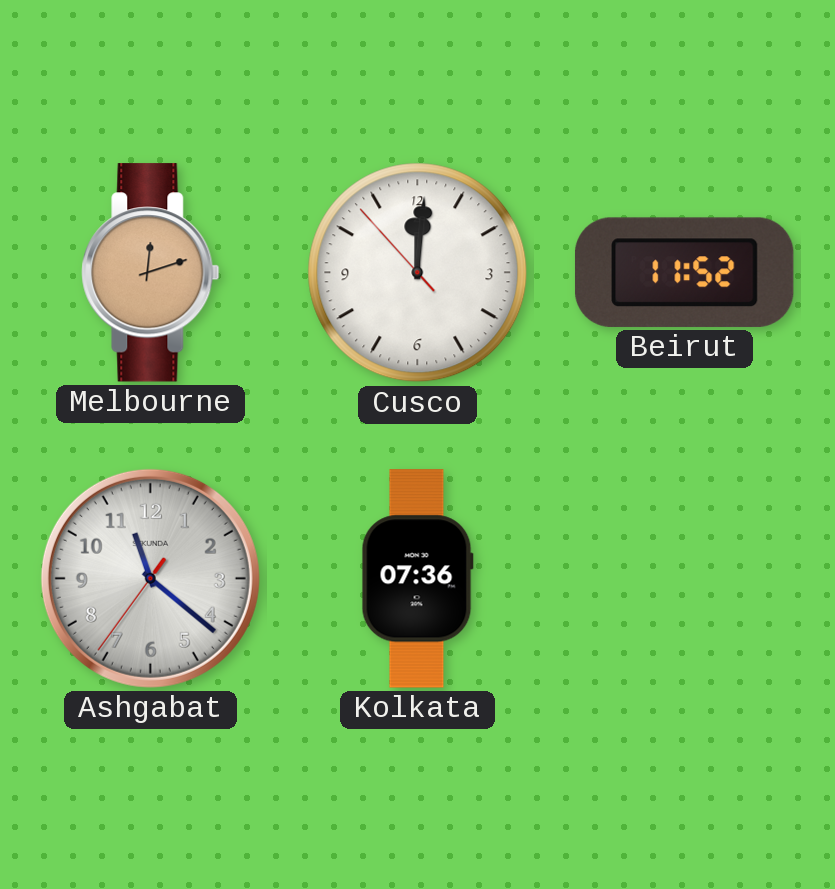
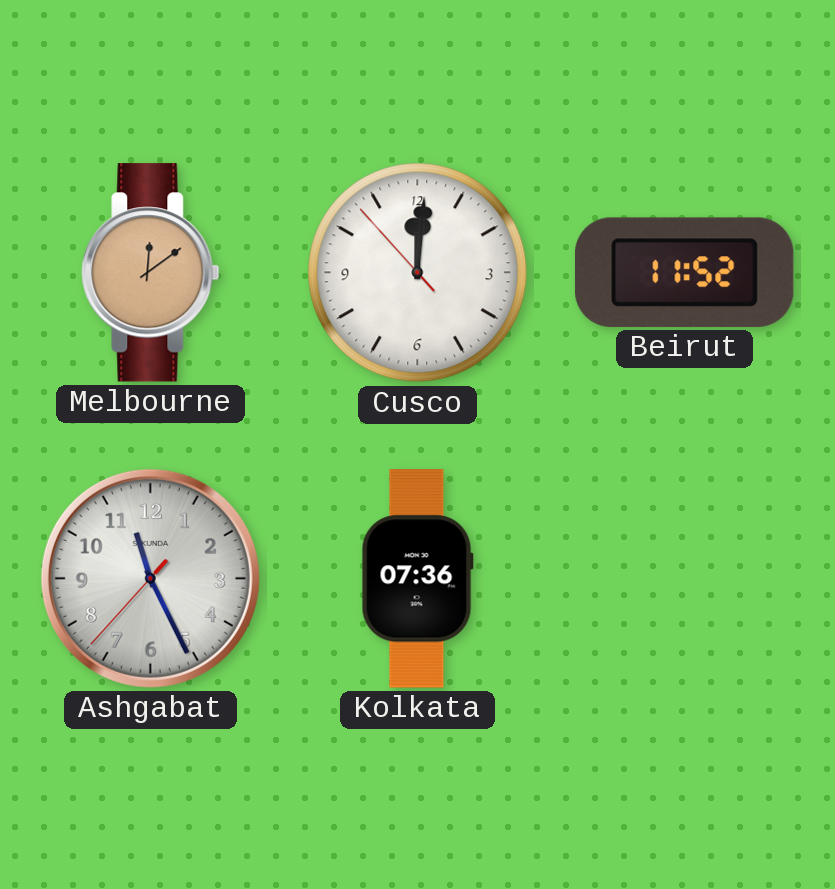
Melbourne: 12:12 -> 12:09 (151, 273)
Ashgabat: 11:21 -> 11:25 (150, 578)
